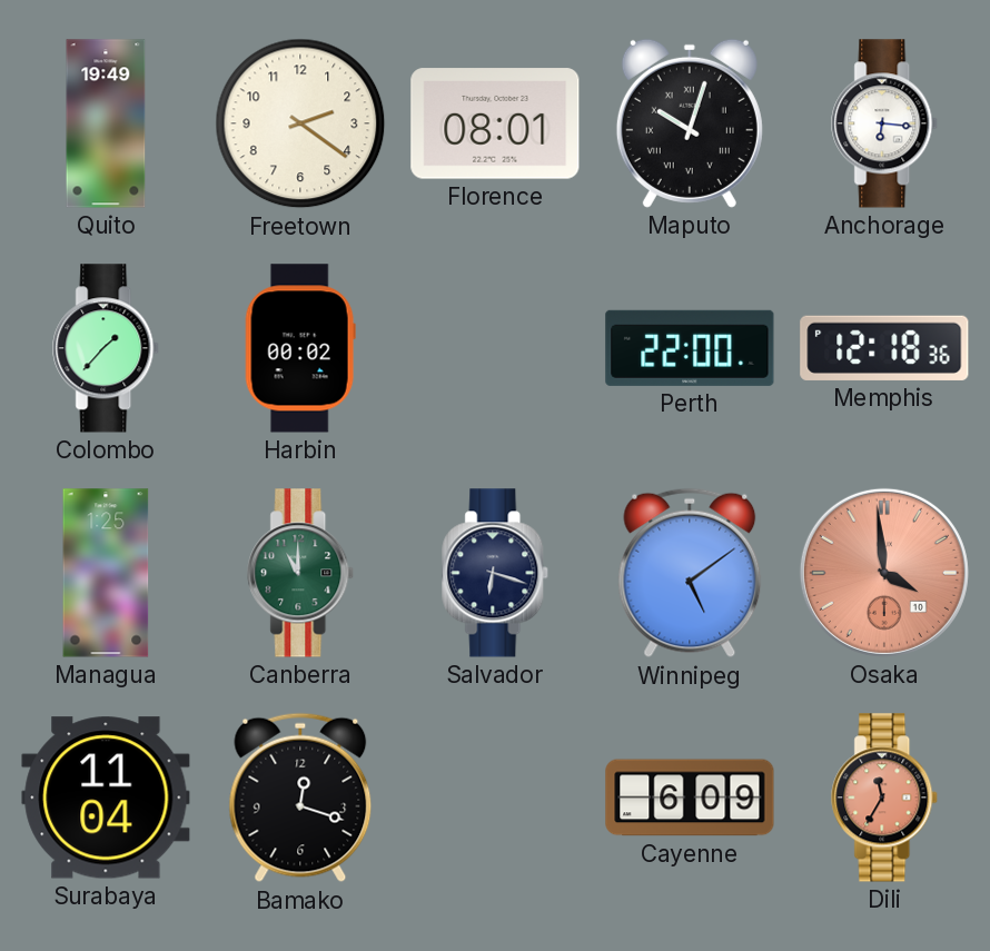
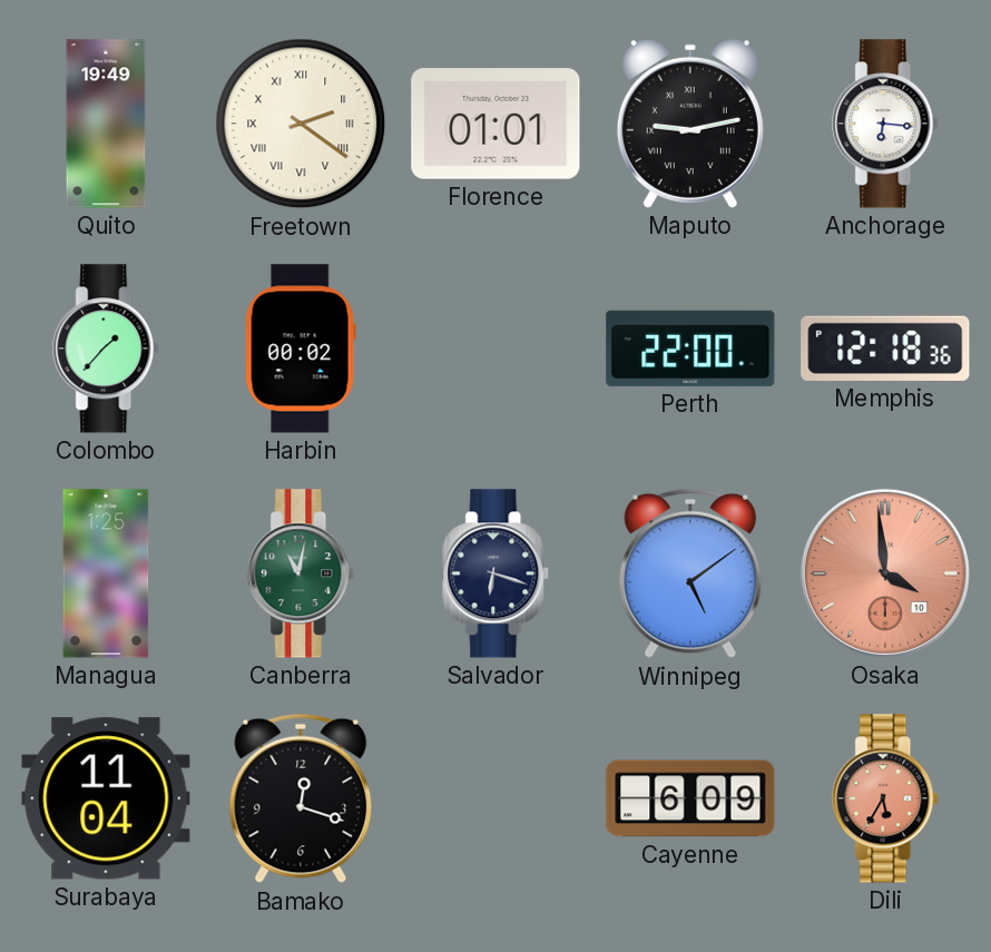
Freetown numerals: Arabic -> Roman (301, 124)
Florence: 08:01 -> 01:01 (495, 124)
Maputo: 10:03 -> 9:13 (690, 124)
Canberra: 11:00 -> 11:02 (302, 573)
Dili: 11:35 -> 5:35 (886, 798)
